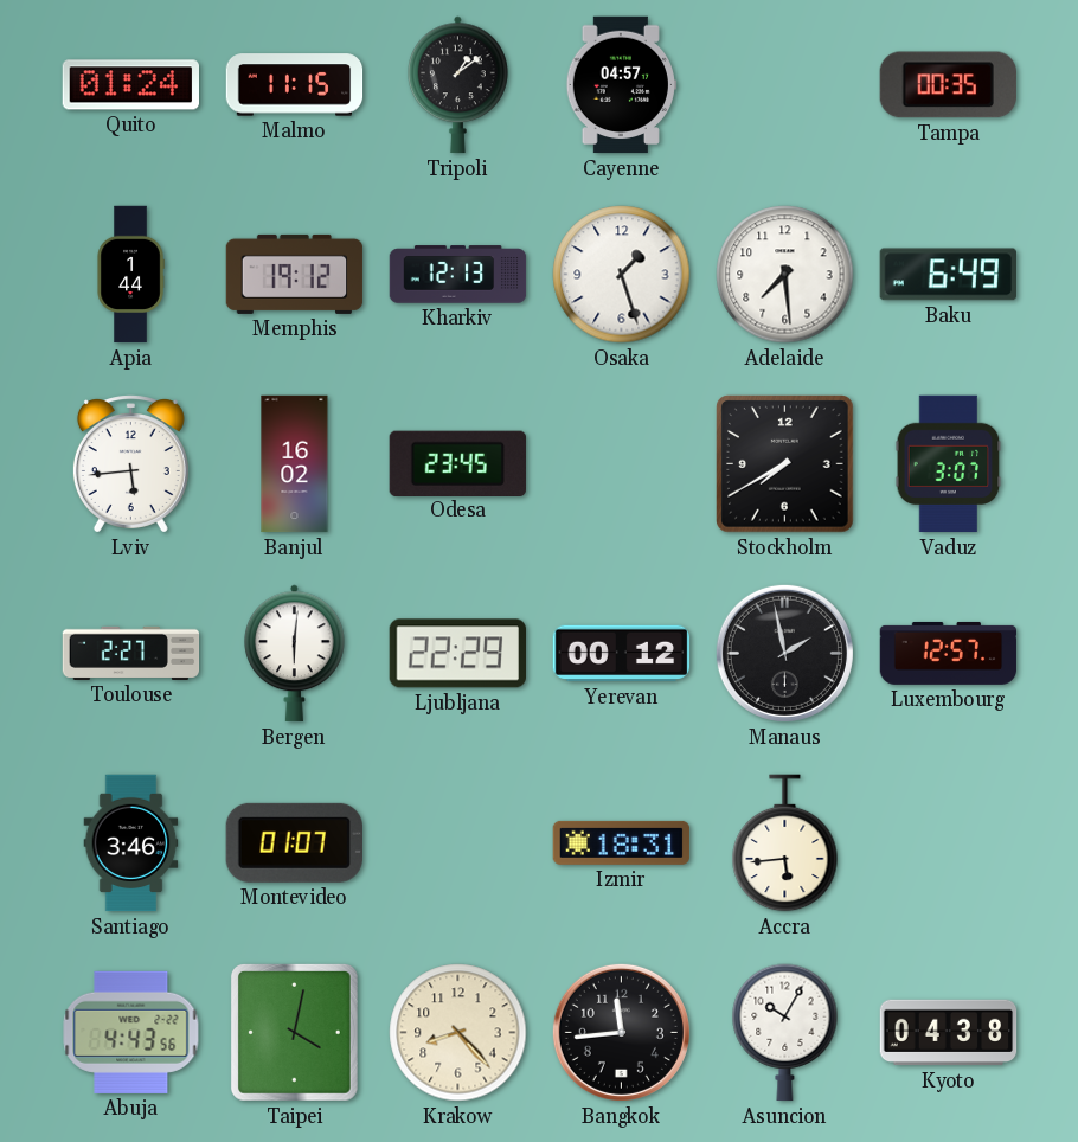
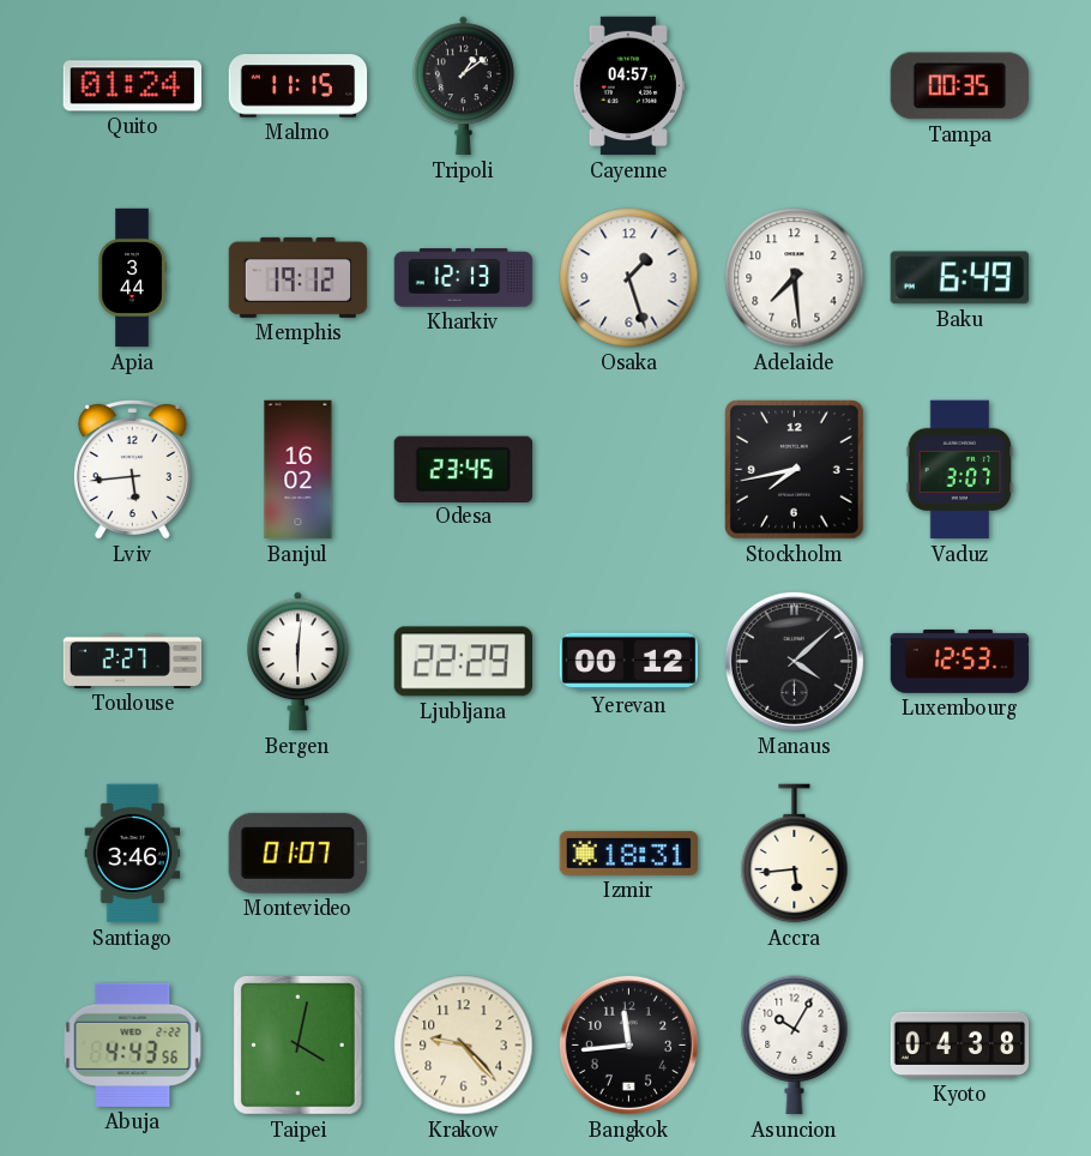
Apia: 1:44 -> 3:44 (132, 278)
Stockholm: 7:40 -> 7:43 (795, 470)
Manaus: 1:58 -> 4:08 (794, 661)
Luxembourg: 12:57 -> 12:53 (960, 661)
Krakow: 8:23 -> 9:23 (464, 1046)
